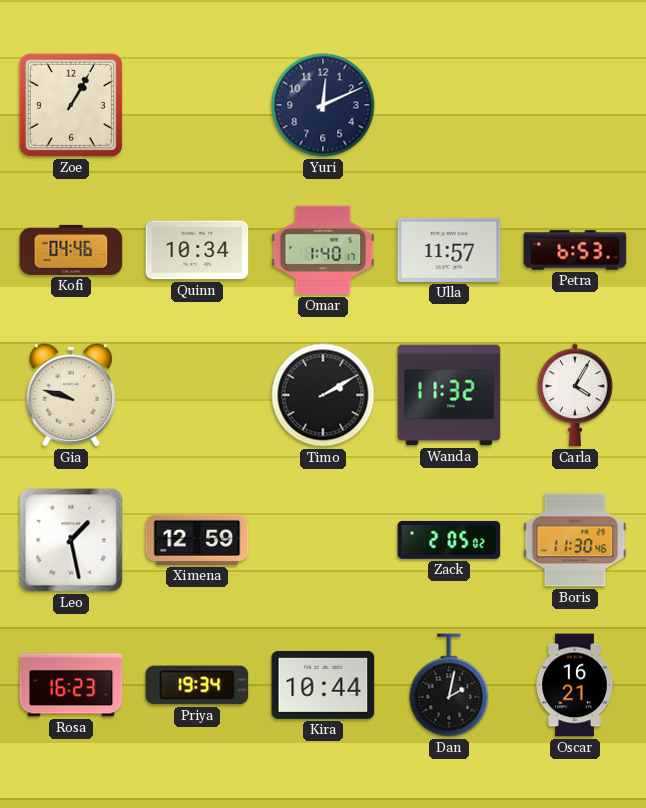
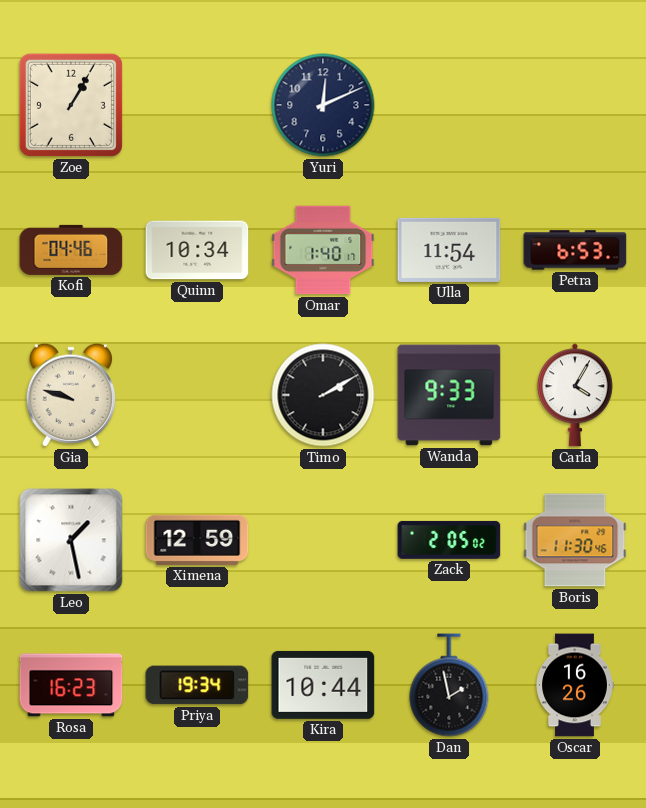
Ulla: 11:57 -> 11:54 (449, 250)
Wanda: 11:32 -> 9:33 (449, 395)
Dan: 2:02 -> 1:58 (449, 685)
Oscar: 16:21 -> 16:26 (575, 685)
